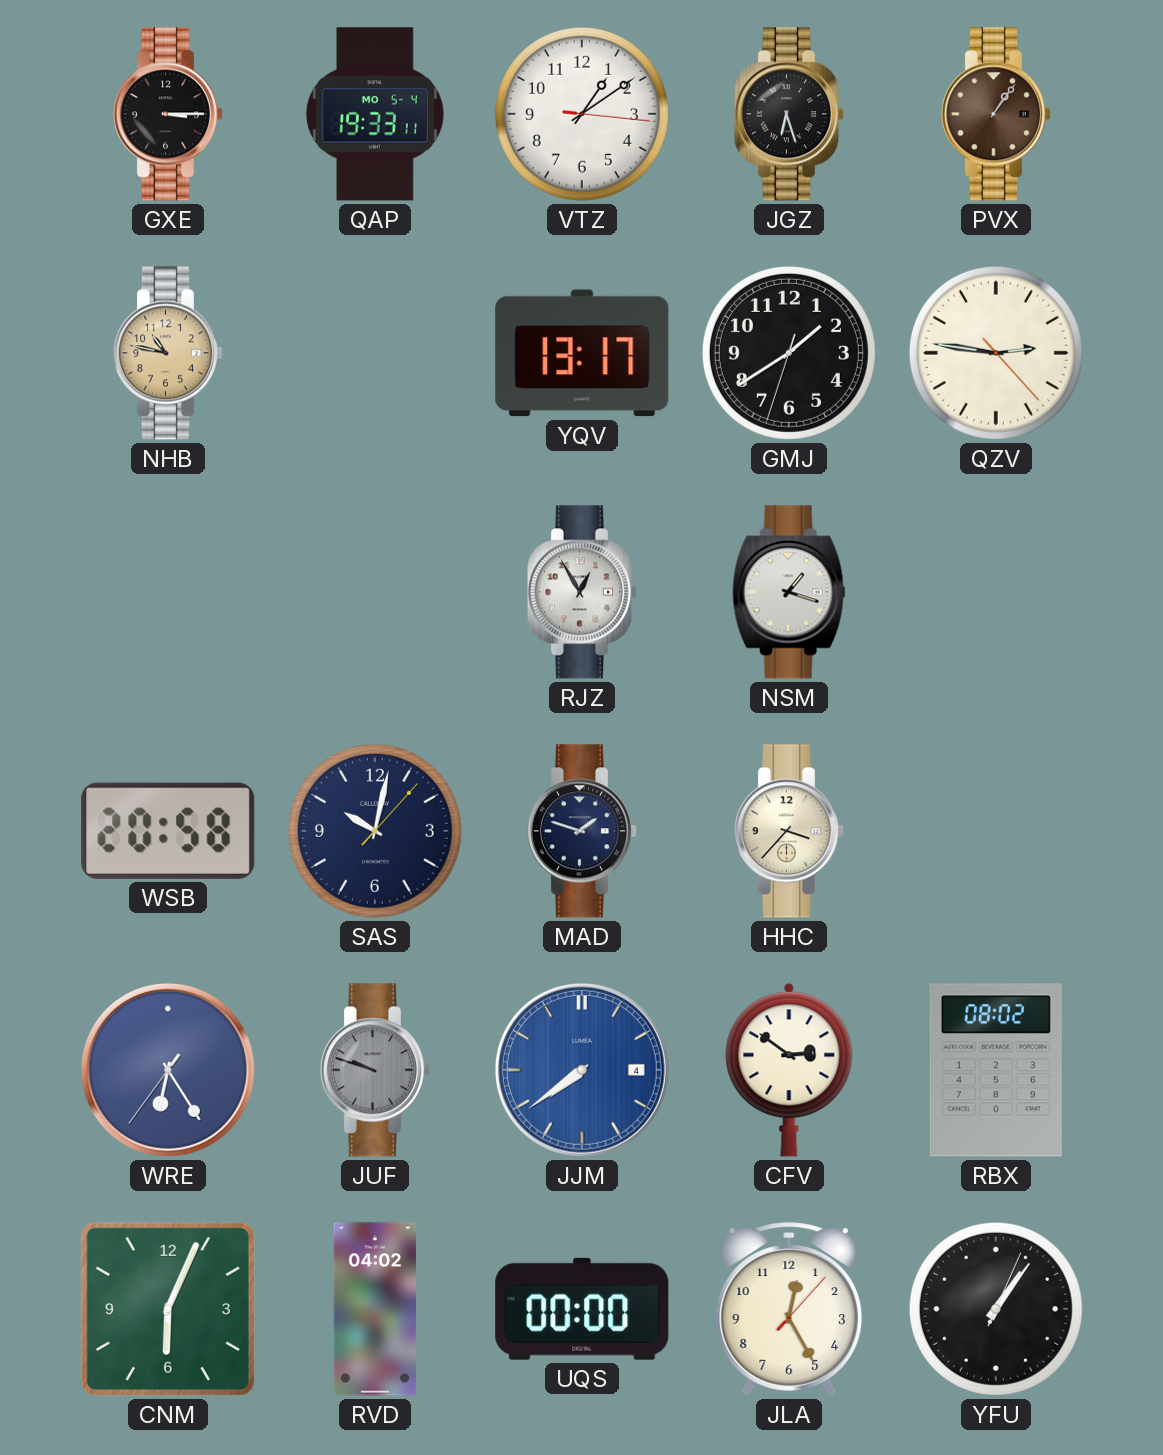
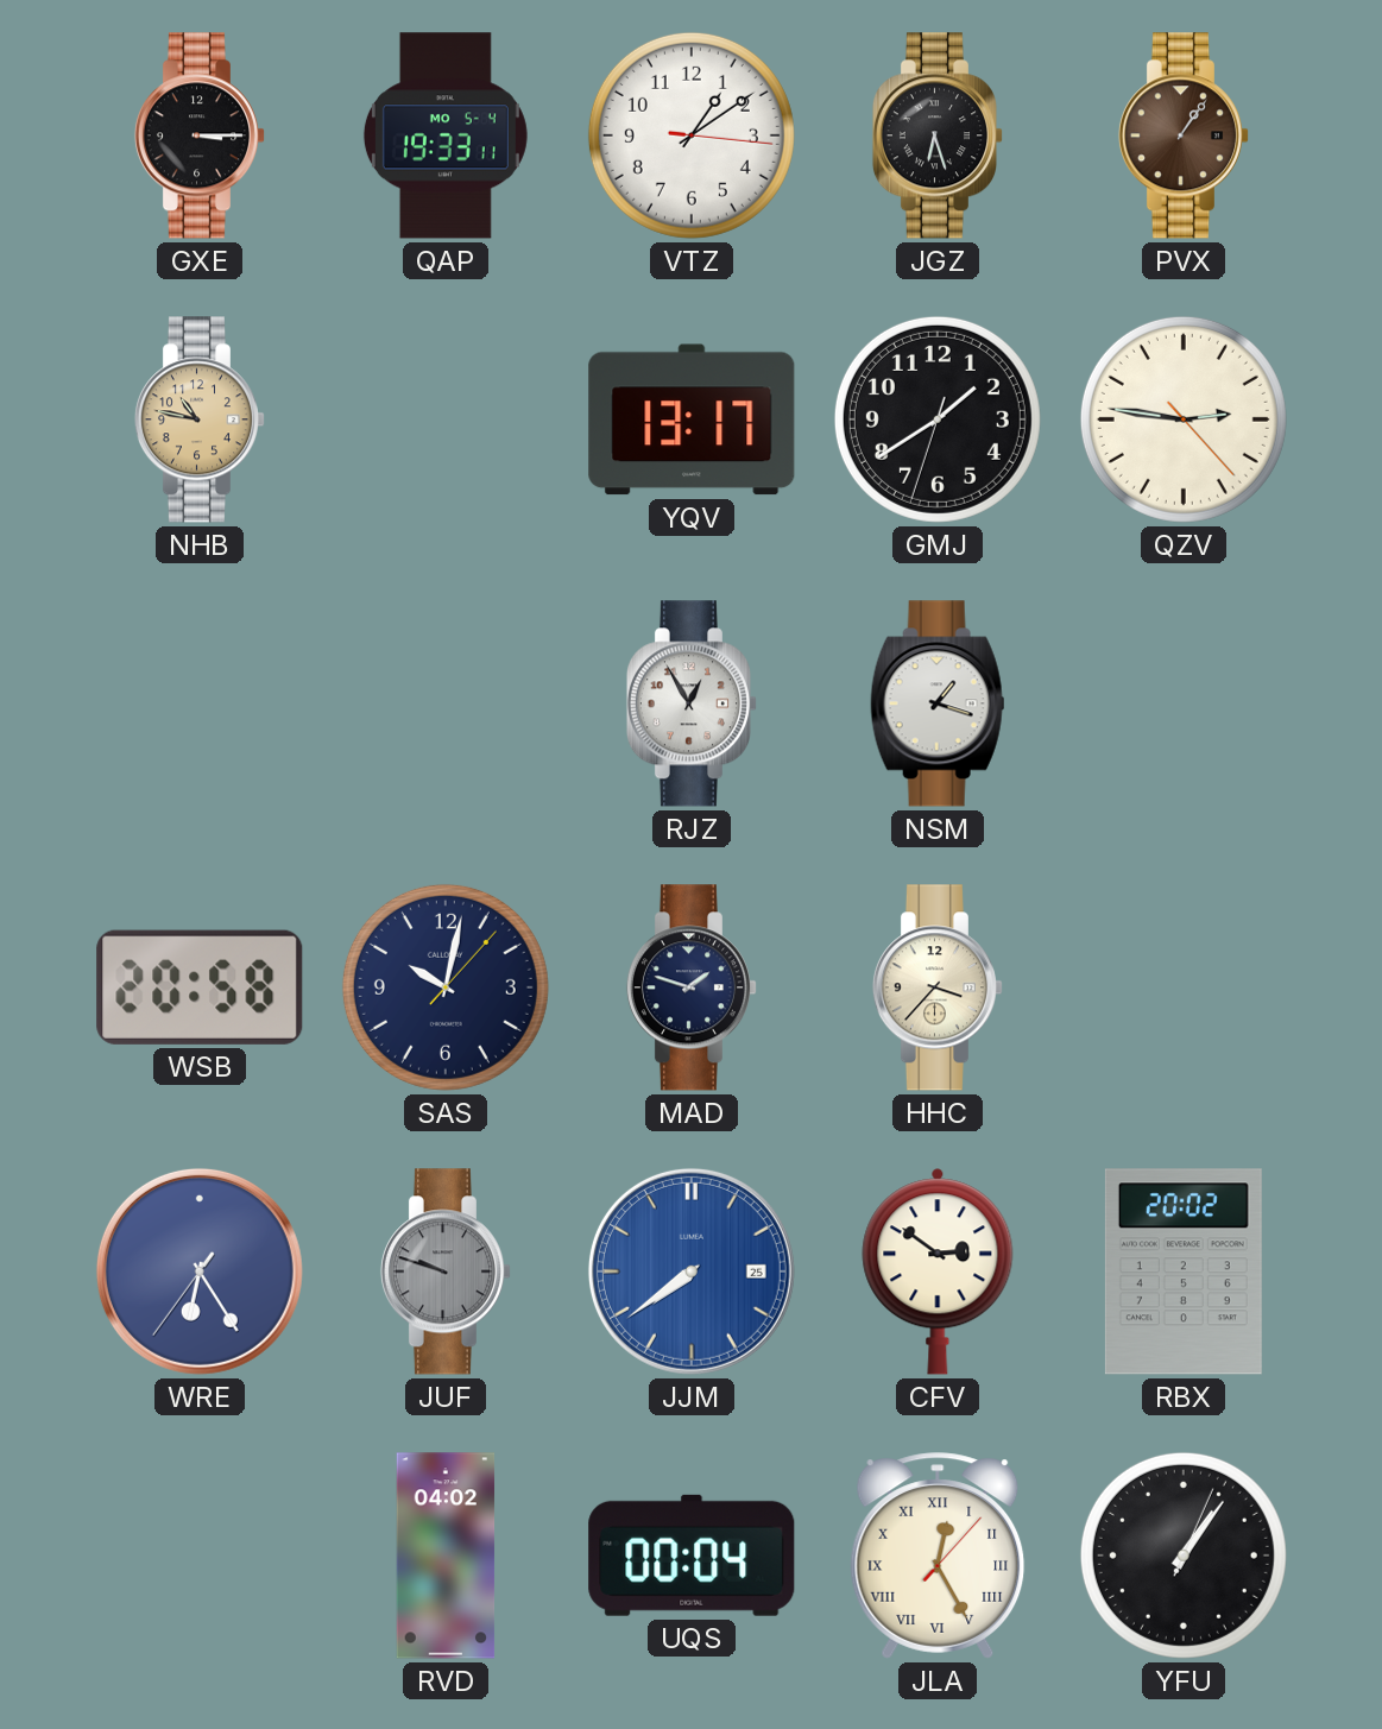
JJM date: 4 -> 25 (692, 1271)
RBX: 08:02 -> 20:02 (1184, 1271)
CNM: 6:04 -> none (168, 1309)
UQS: 00:00 -> 00:04 (692, 1556)
JLA numerals: Arabic -> Roman (938, 1556)
